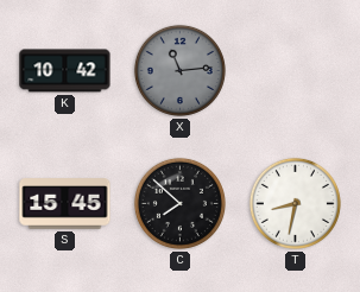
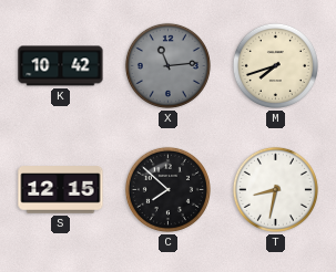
M: none -> 7:42 (275, 65)
S: 15:45 -> 12:15 (61, 190)
